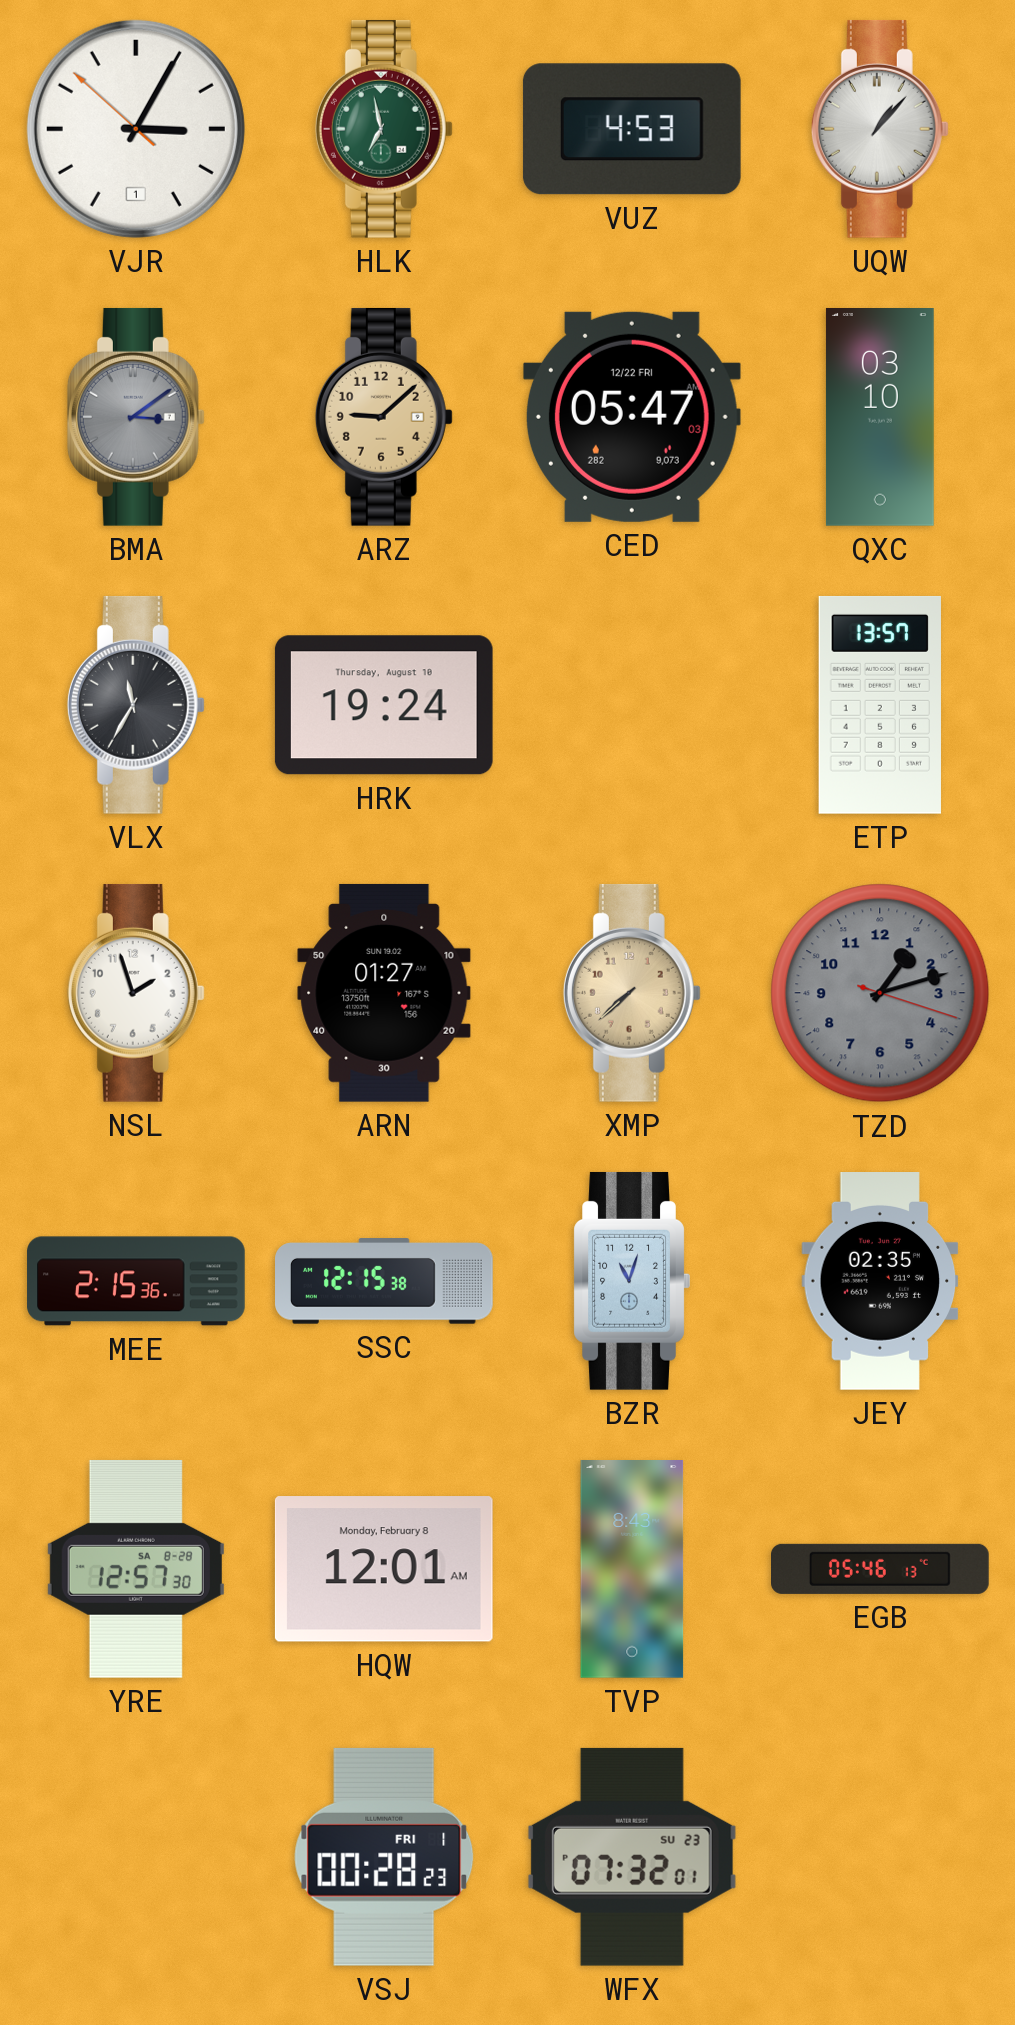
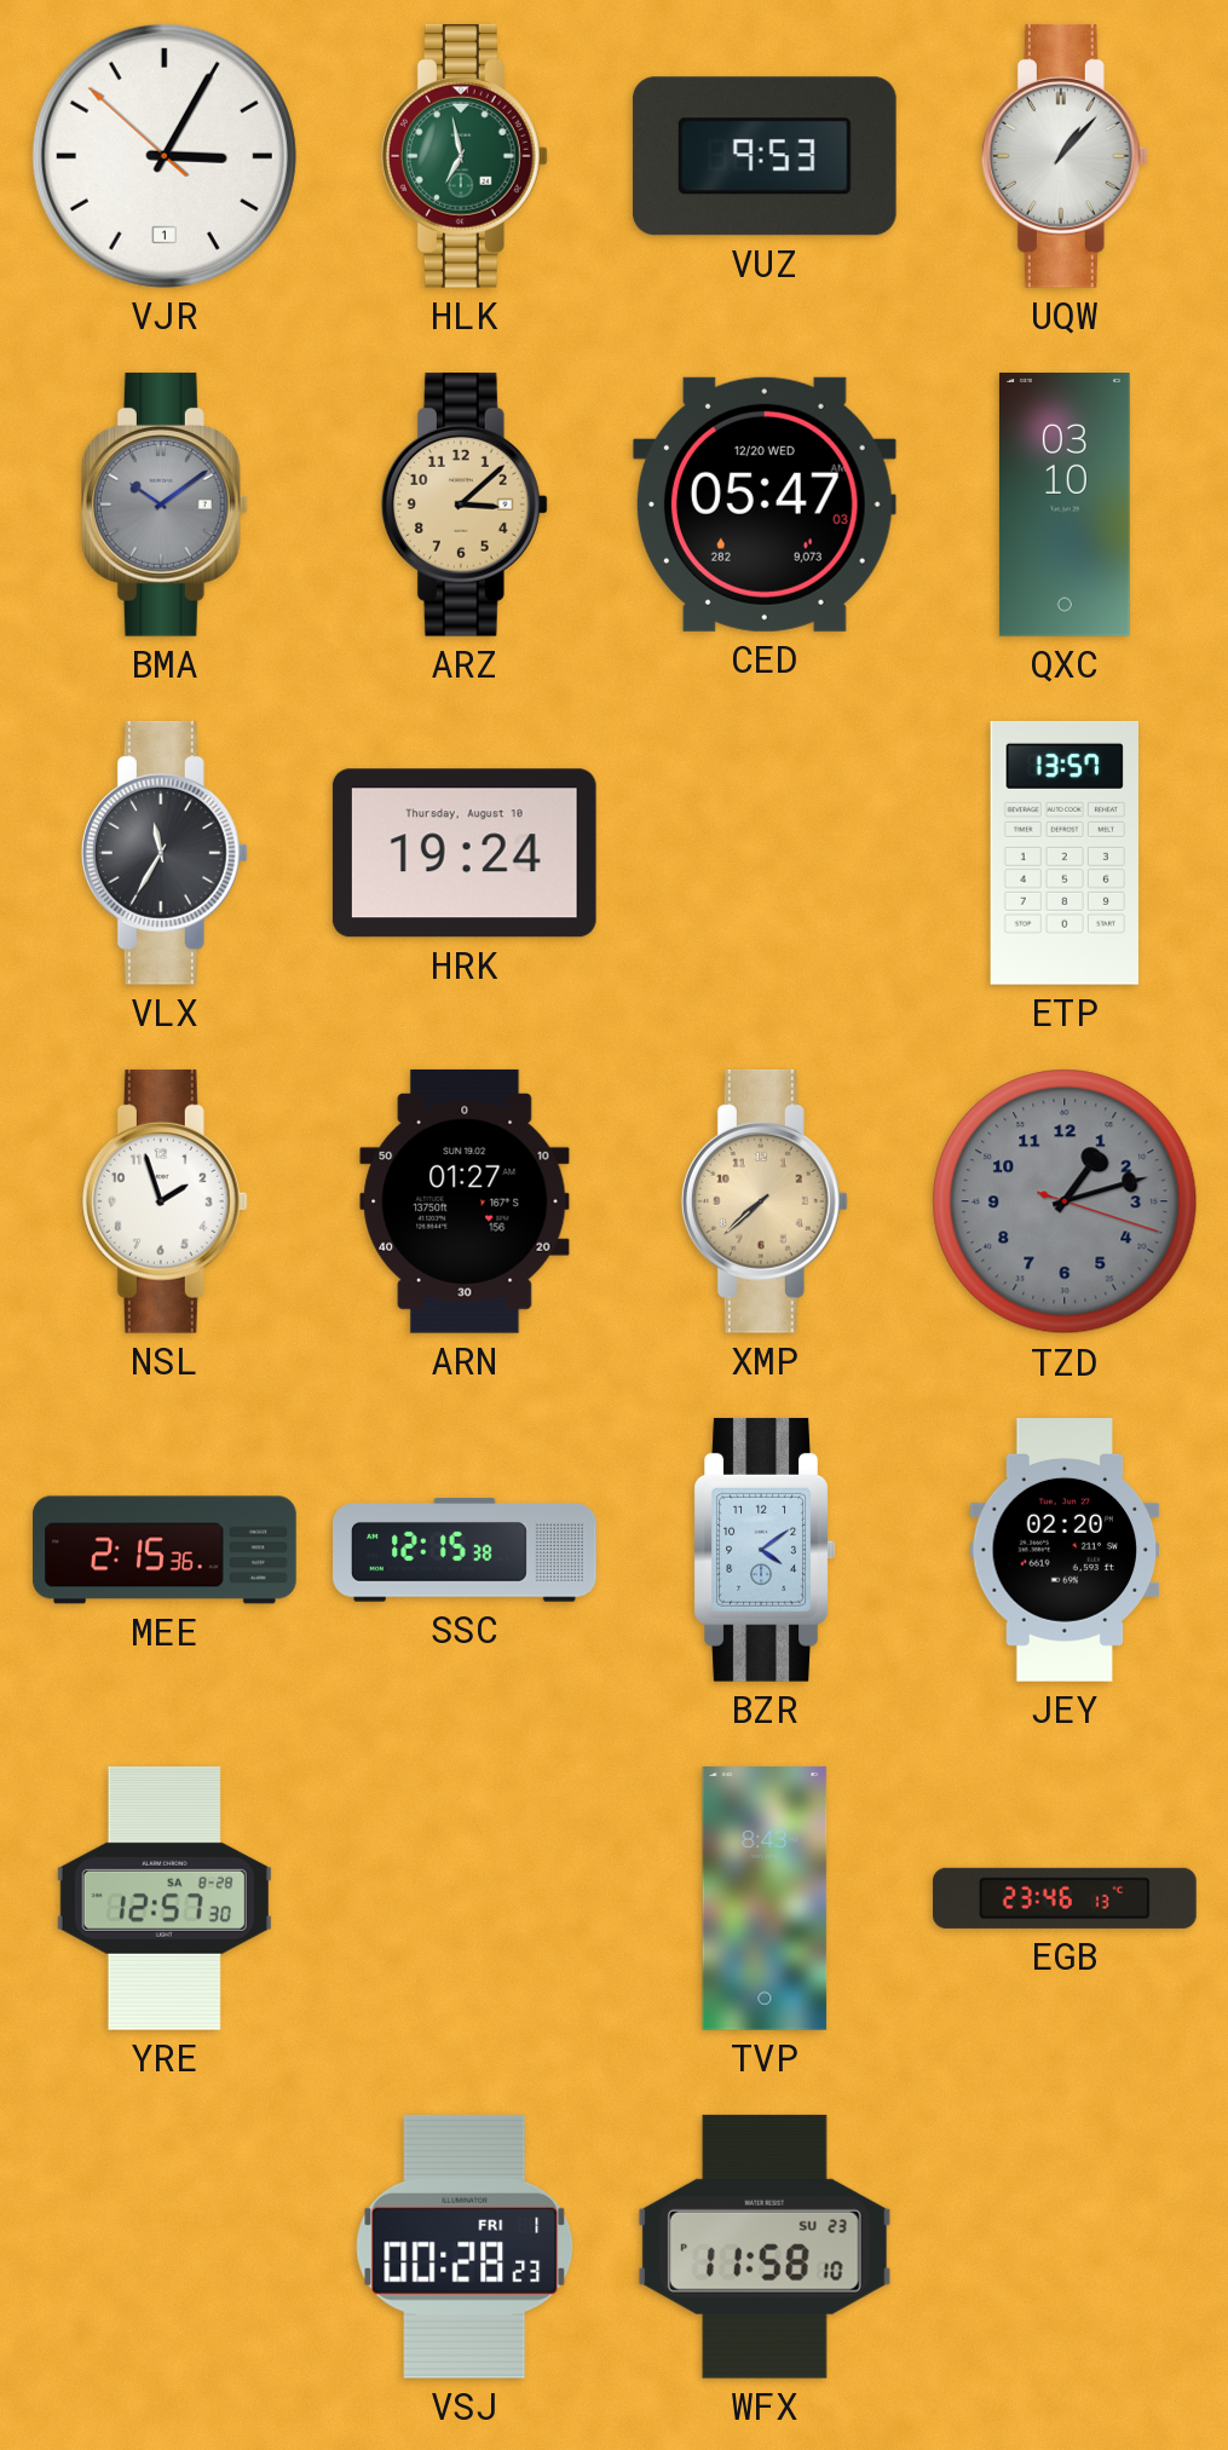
VUZ: 4:53 -> 9:53 (765, 156)
BMA: 3:09 -> 10:09 (165, 505)
ARZ: 9:08 -> 3:08 (465, 505)
CED date: 12/22 FRI -> 12/20 WED (765, 505)
BZR: 11:03 -> 4:09 (765, 1550)
JEY: 02:35 -> 02:20 (1065, 1551)
HQW: 12:01 -> none (384, 1569)
EGB: 05:46 -> 23:46 (1066, 1898)
WFX: 07:32 -> 11:58 (765, 2247)
